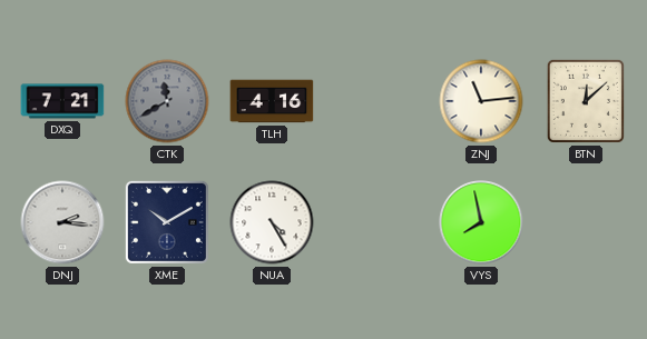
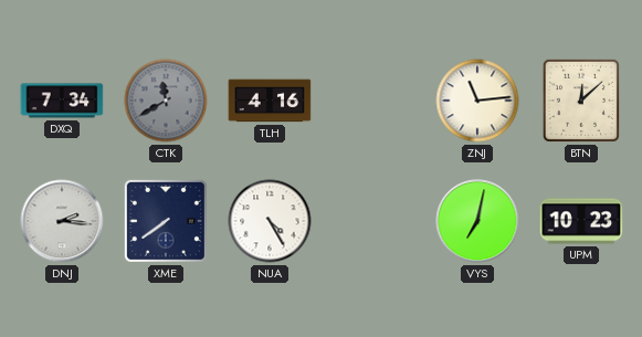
DXQ: 7:21 -> 7:34 (62, 101)
XME: 10:10 -> 7:39 (166, 221)
VYS: 7:58 -> 7:02 (477, 221)
UPM: none -> 10:23 (581, 221)
